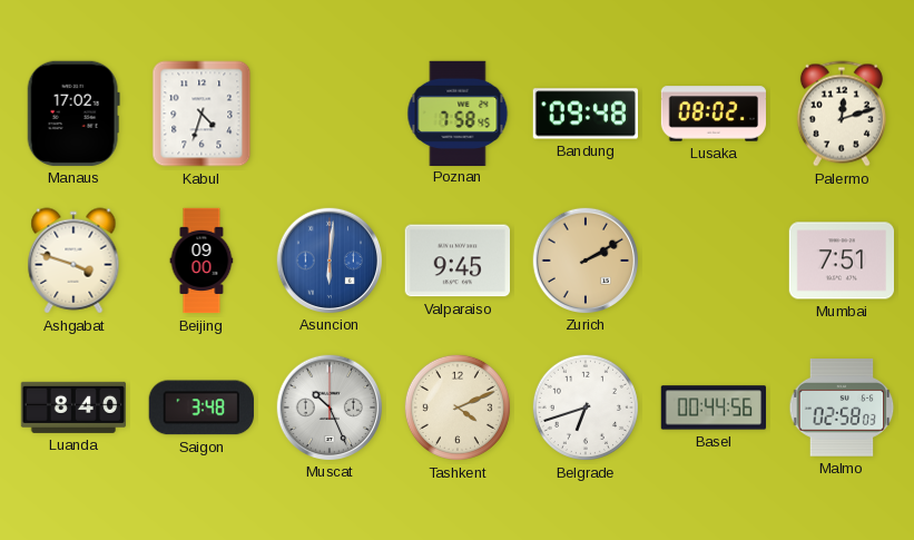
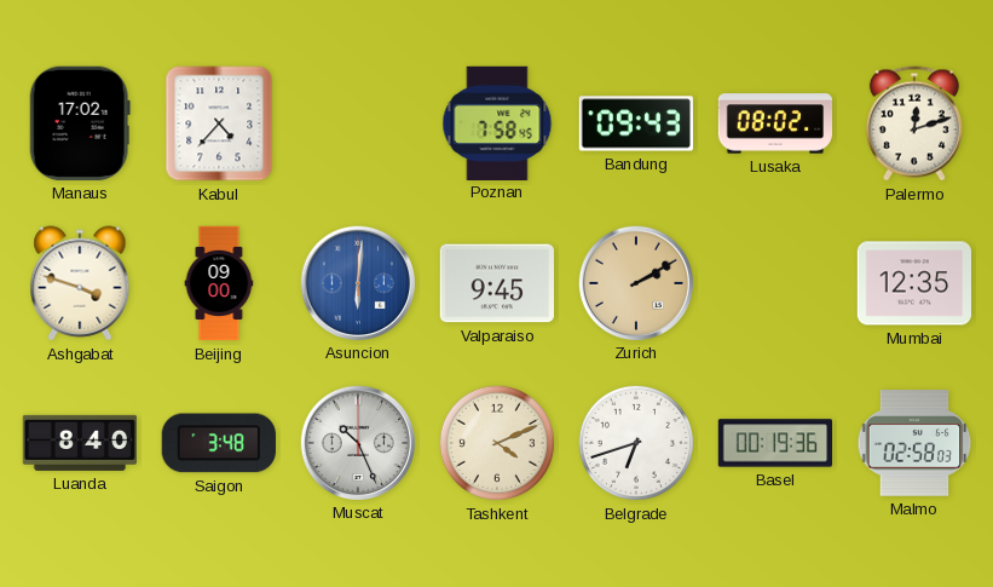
Kabul: 4:33 -> 4:37 (219, 123)
Bandung: 09:48 -> 09:43 (635, 123)
Mumbai: 7:51 -> 12:35 (914, 283)
Basel: 00:44 -> 00:19 (775, 443)
